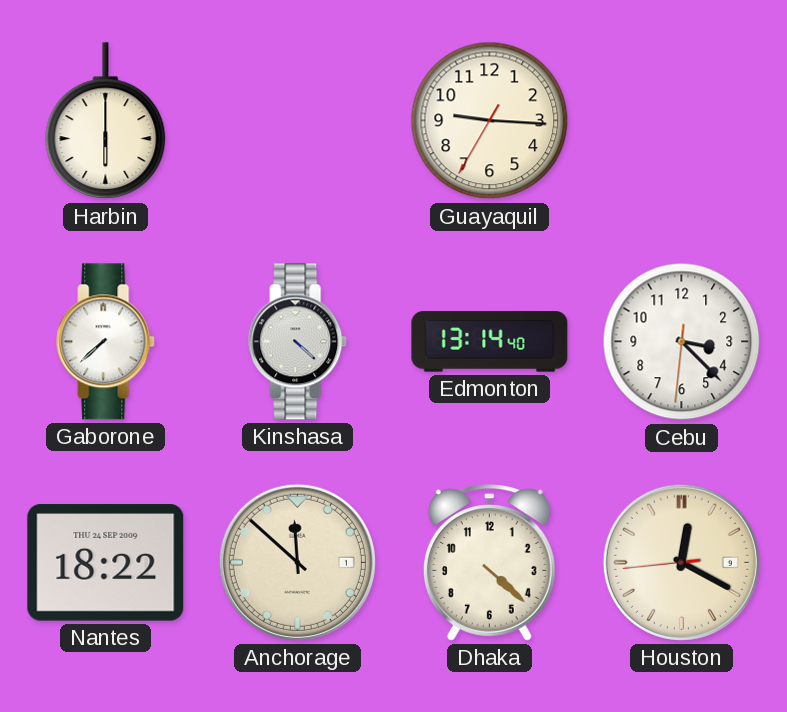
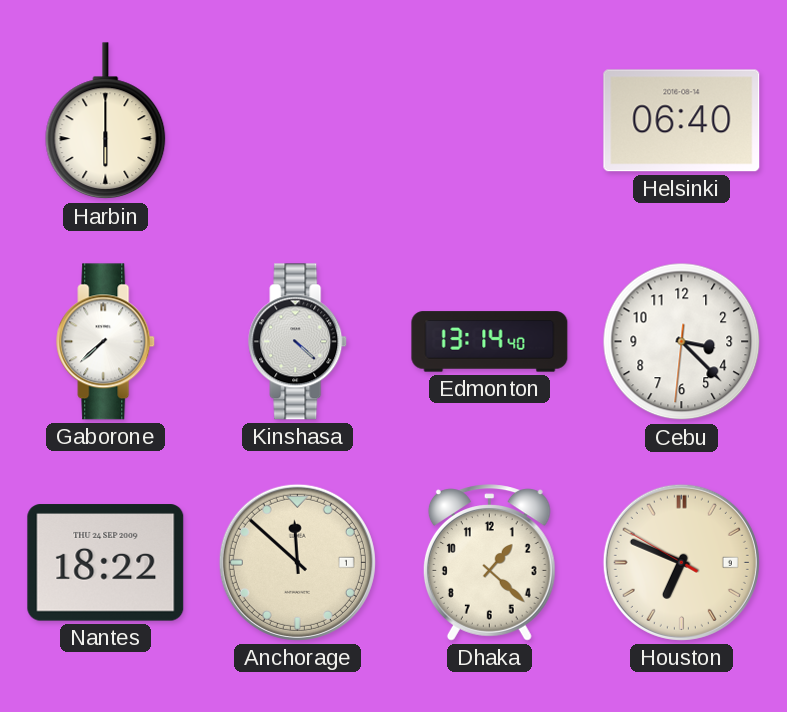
Guayaquil: 9:15 -> none (490, 121)
Helsinki: none -> 06:40 (682, 121)
Dhaka: 4:22 -> 1:22 (489, 563)
Houston: 12:19 -> 6:48 (681, 562)
